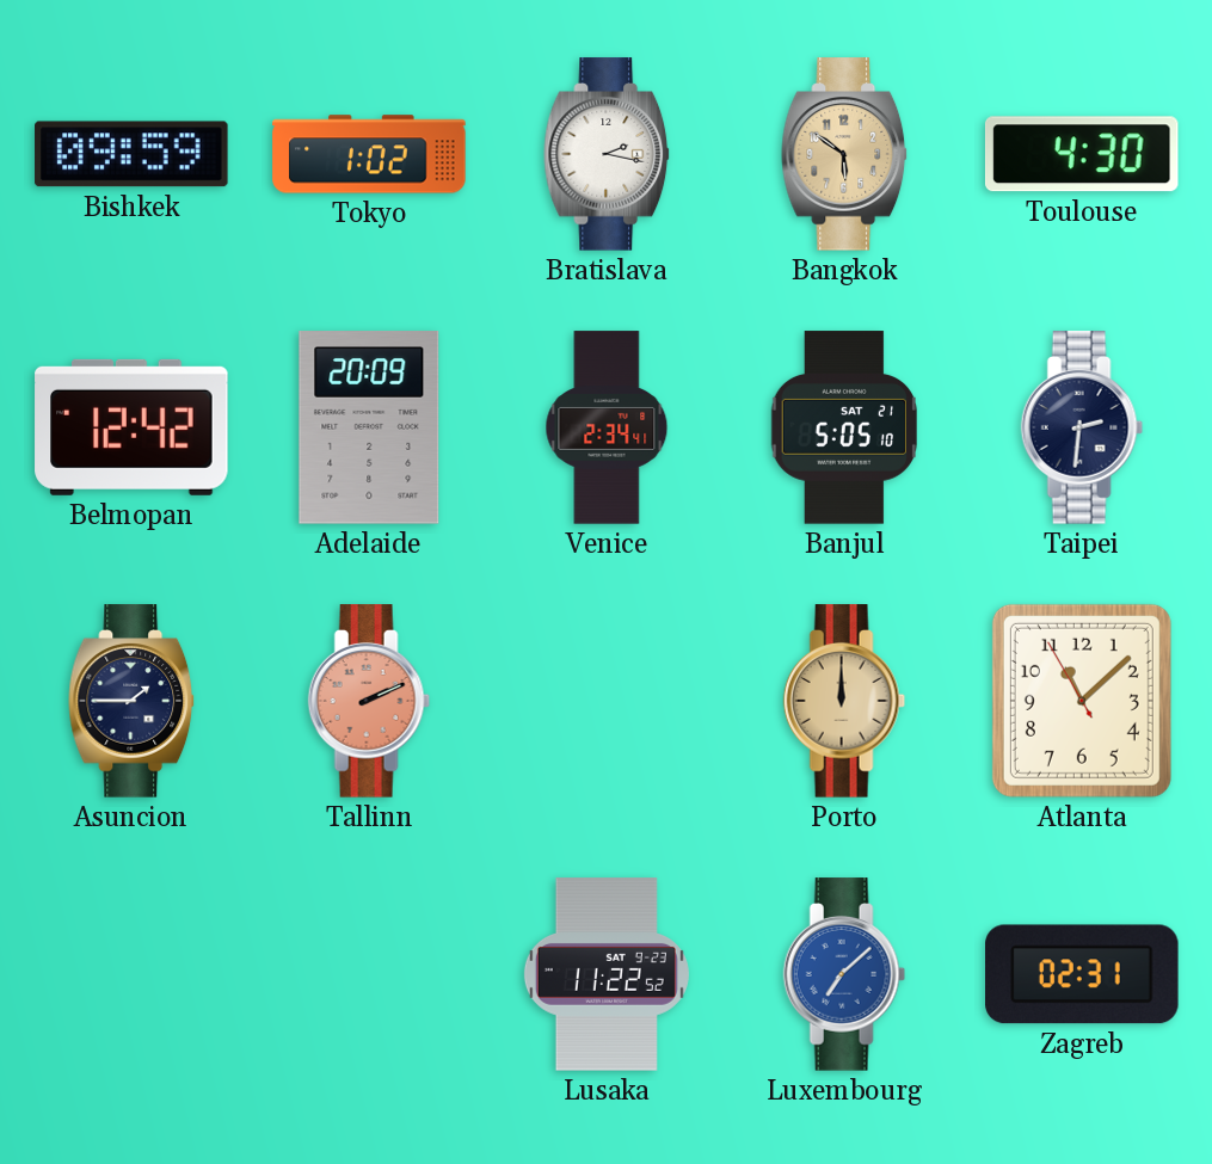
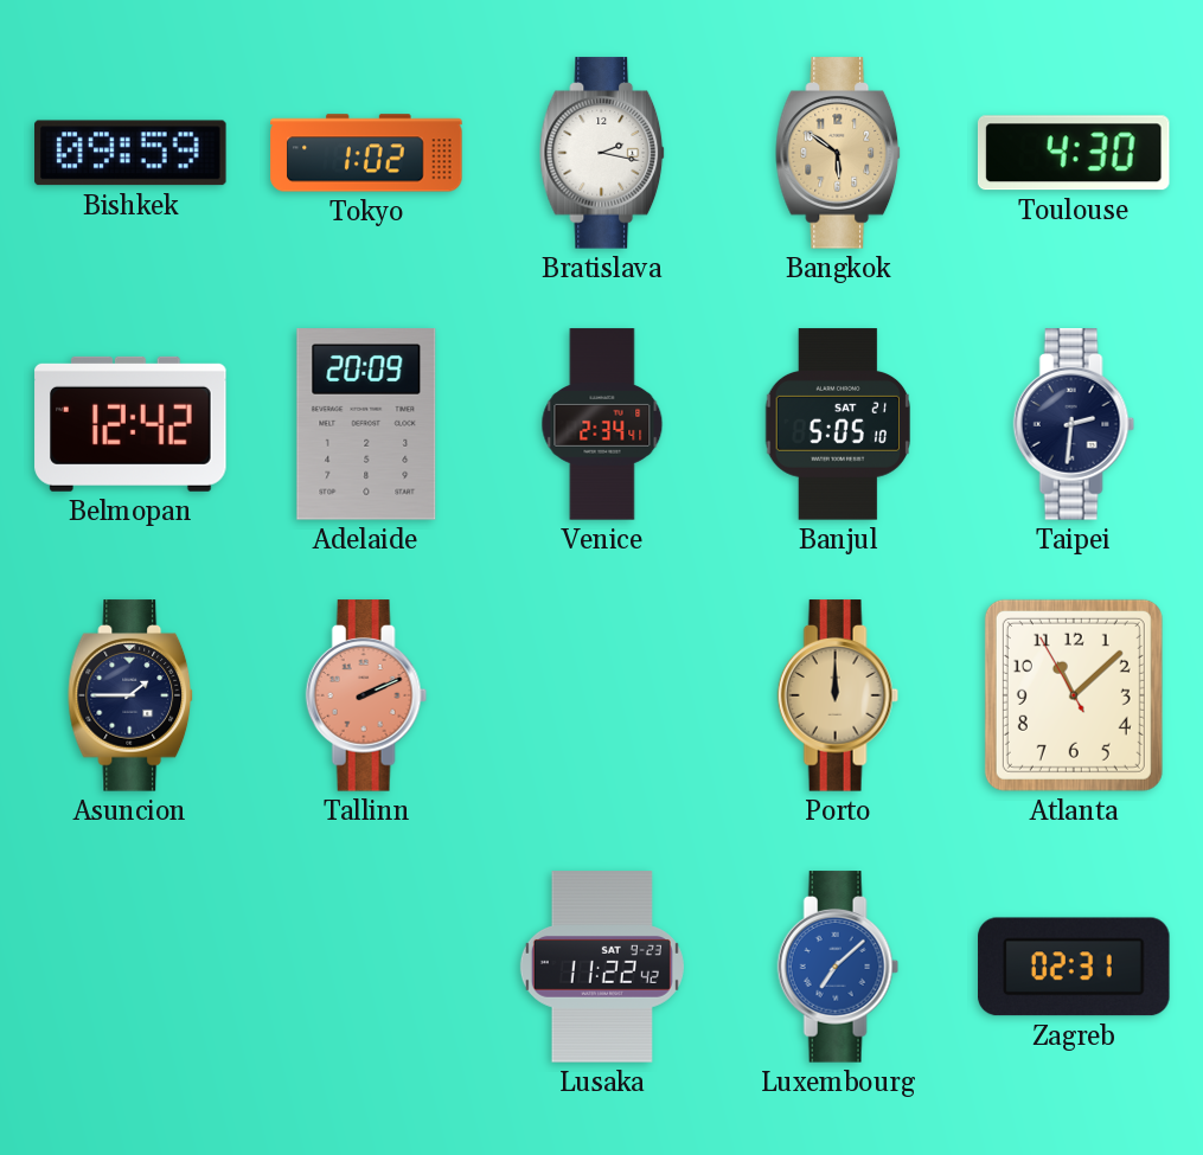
Lusaka: 11:22:52 -> 11:22:42 (602, 967)
